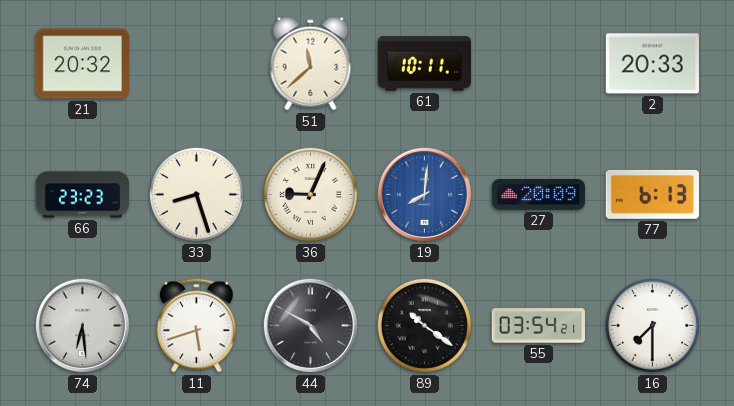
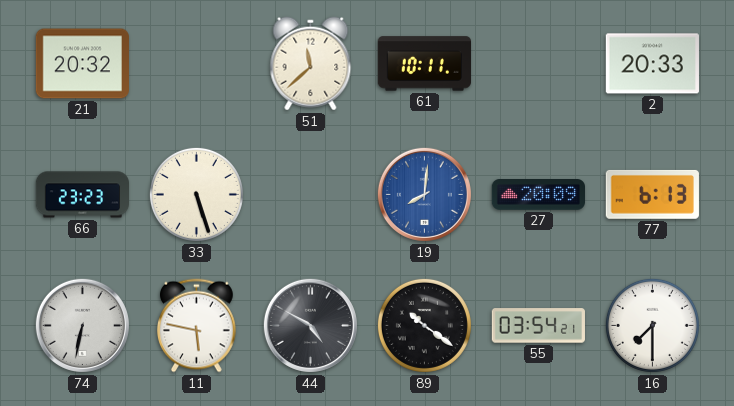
33: 8:27 -> 5:27 (196, 194)
36: 9:04 -> none (310, 194)
74: 6:29 -> 6:32 (82, 325)
11: 5:42 -> 5:47 (197, 326)
